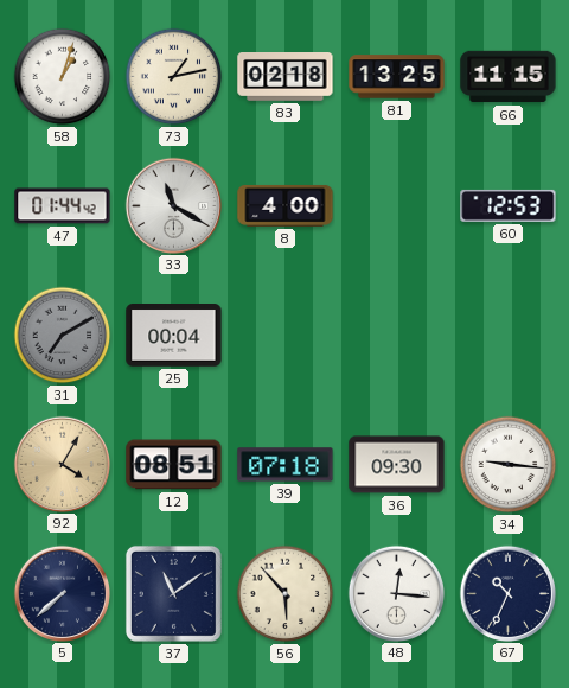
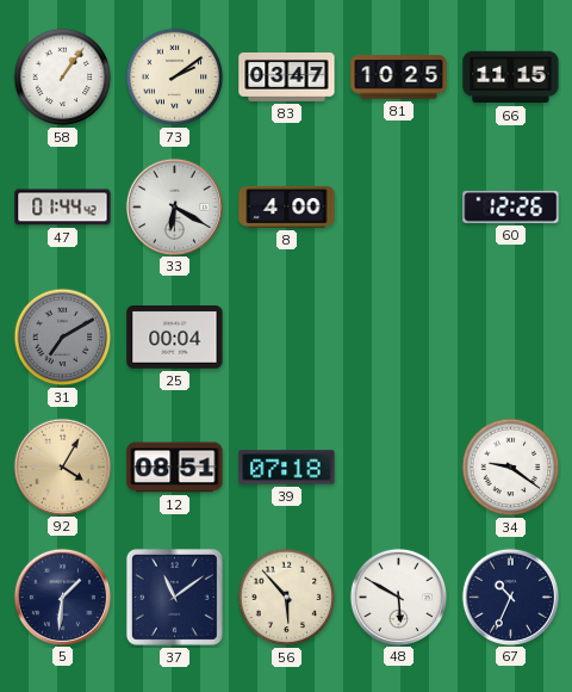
58: 1:03 -> 1:06 (63, 78)
73: 1:13 -> 2:09 (175, 78)
83: 02:18 -> 03:47 (287, 78)
81: 13:25 -> 10:25 (399, 78)
33: 11:20 -> 6:20 (174, 206)
60: 12:53 -> 12:26 (511, 206)
36: 09:30 -> none (397, 465)
34: 9:16 -> 9:21 (511, 468)
5: 7:38 -> 1:31 (62, 597)
48: 12:16 -> 5:50 (398, 597)
